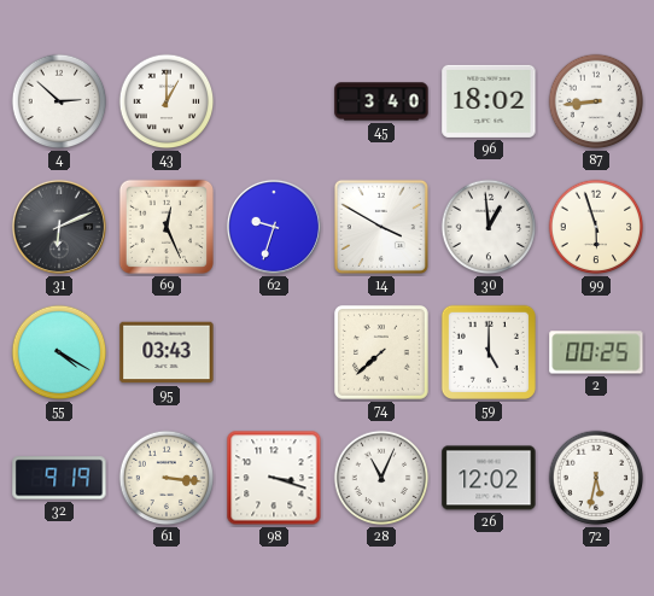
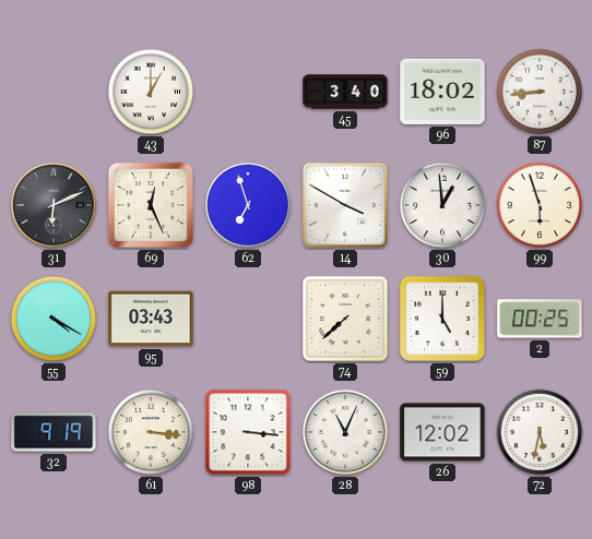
4: 2:52 -> none (59, 101)
62: 9:33 -> 6:57 (248, 205)
98: 3:18 -> 3:16 (248, 432)
